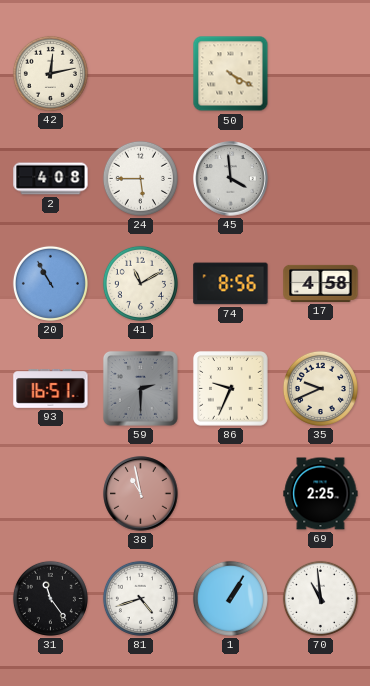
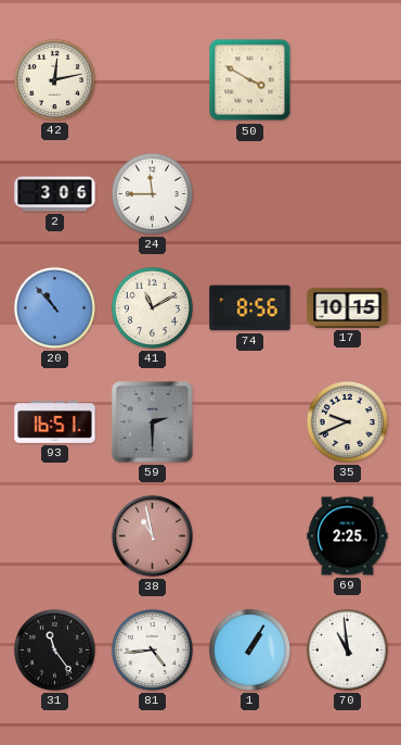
50: 4:20 -> 3:50 (250, 80)
2: 4:08 -> 3:06 (55, 194)
24: 5:45 -> 11:45 (152, 193)
45: 3:59 -> none (231, 179)
20: 10:55 -> 10:53 (54, 307)
17: 4:58 -> 10:15 (348, 307)
86: 9:34 -> none (231, 389)
81: 4:42 -> 4:44 (152, 649)
